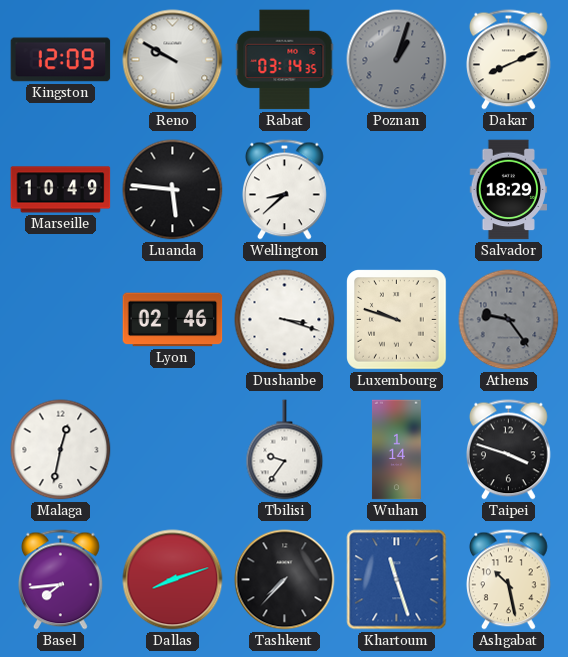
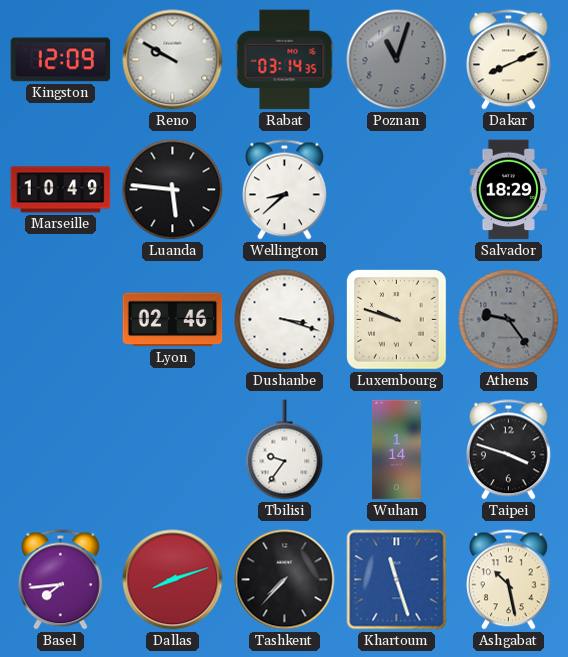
Poznan: 1:03 -> 11:03 (397, 60)
Malaga: 12:32 -> none (61, 450)
